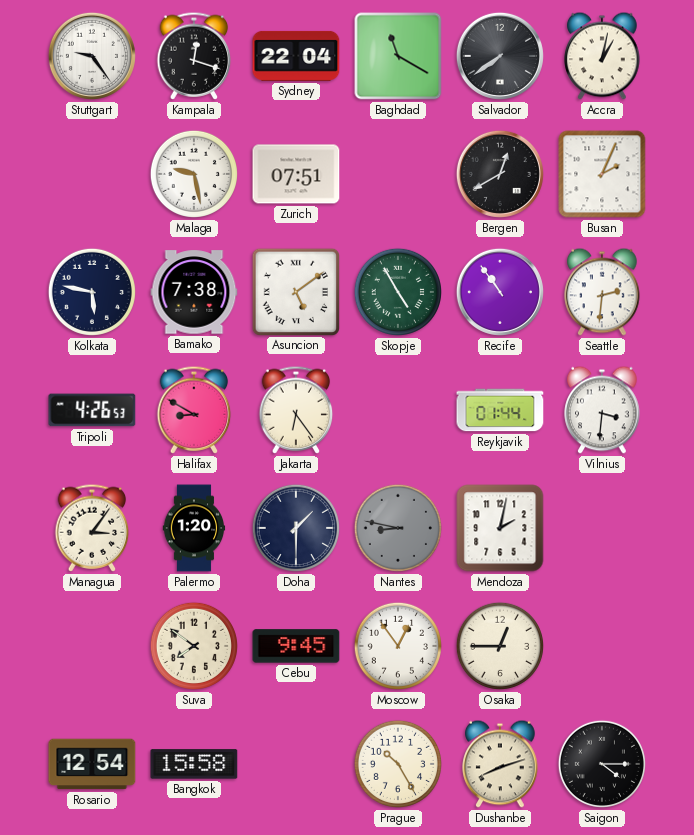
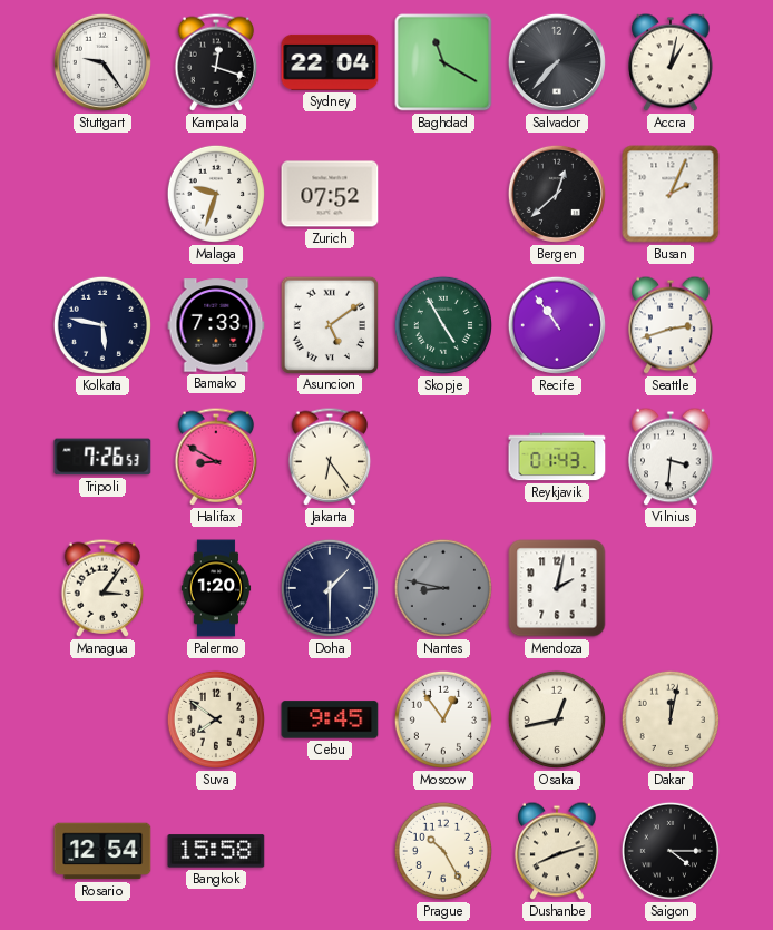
Salvador: 7:39 -> 7:37 (557, 62)
Malaga: 9:28 -> 9:33 (216, 194)
Zurich: 07:51 -> 07:52 (330, 194)
Bergen: 12:40 -> 12:38 (557, 194)
Bamako: 7:38 -> 7:33 (216, 325)
Seattle: 2:31 -> 2:42 (671, 325)
Tripoli: 4:26 -> 7:26 (102, 457)
Reykjavik: 01:44 -> 01:43 (557, 457)
Osaka: 12:45 -> 12:43 (557, 719)
Dakar: none -> 12:02 (671, 719)
